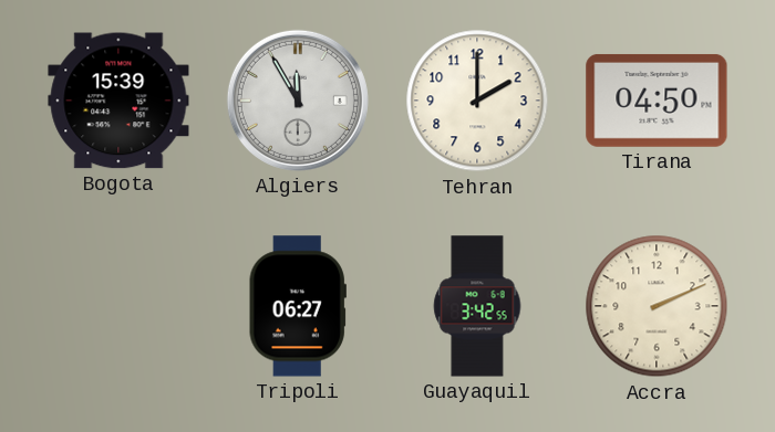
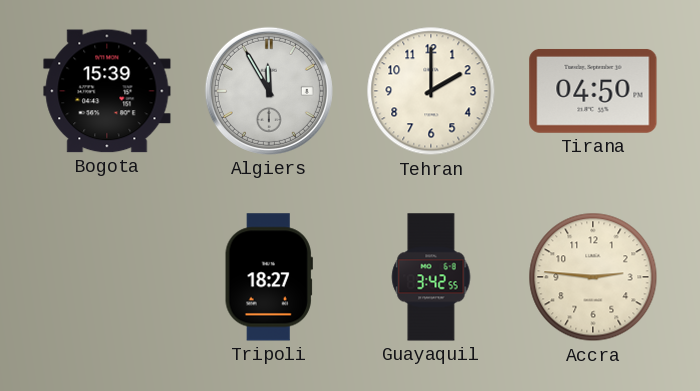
Tripoli: 06:27 -> 18:27 (269, 277)
Accra: 2:11 -> 2:46 (593, 277)
